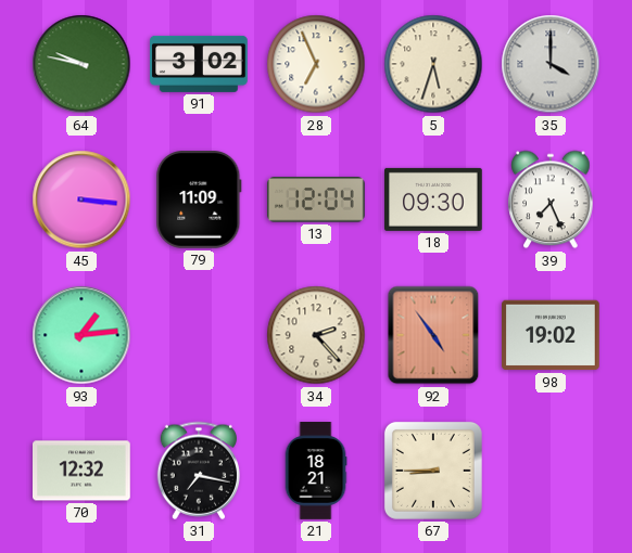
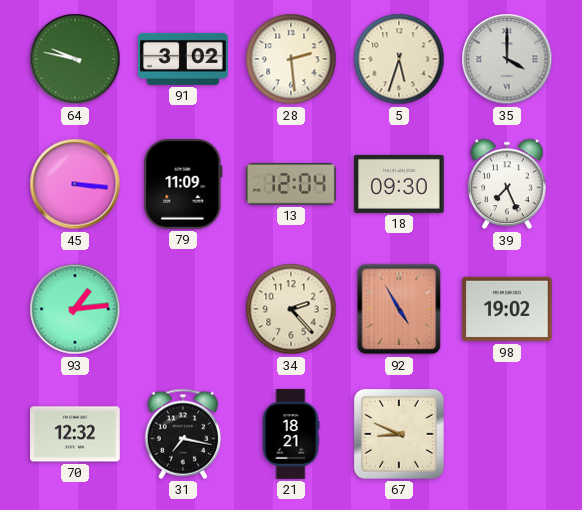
28: 6:56 -> 2:29 (291, 59)
92: 4:54 -> 4:55 (399, 309)
67: 8:45 -> 8:49 (399, 434)
